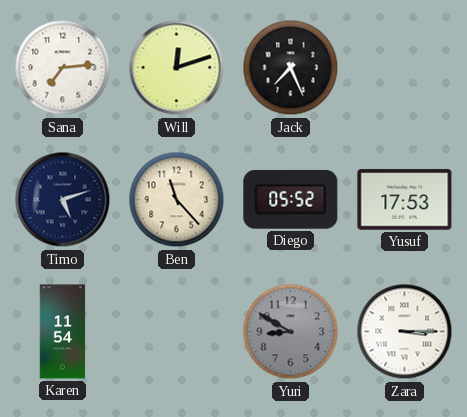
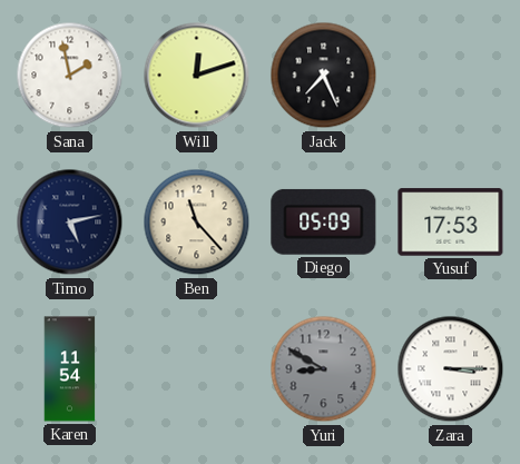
Sana: 7:14 -> 1:58 (70, 76)
Timo: 5:12 -> 5:13 (70, 223)
Diego: 05:52 -> 05:09 (324, 221)
